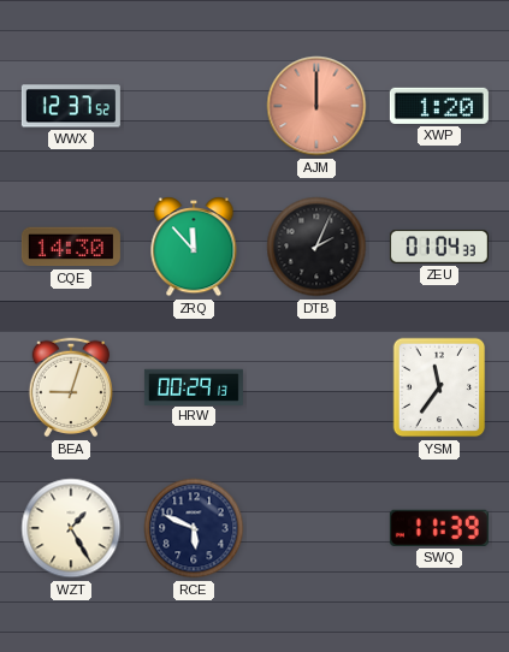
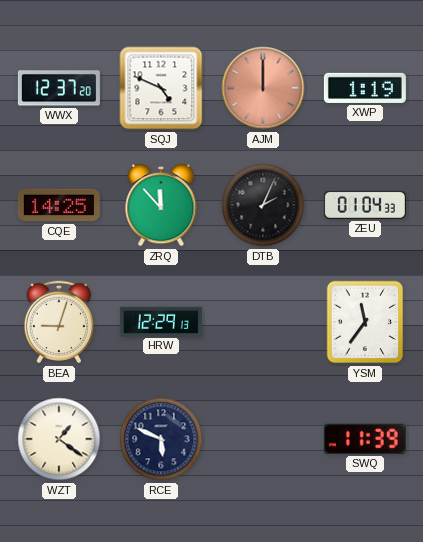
WWX: 12:37:52 -> 12:37:20 (59, 88)
SQJ: none -> 4:49 (161, 88)
XWP: 1:20 -> 1:19 (365, 88)
CQE: 14:30 -> 14:25 (59, 205)
HRW: 00:29 -> 12:29 (161, 321)
WZT: 1:25 -> 1:21 (59, 439)
